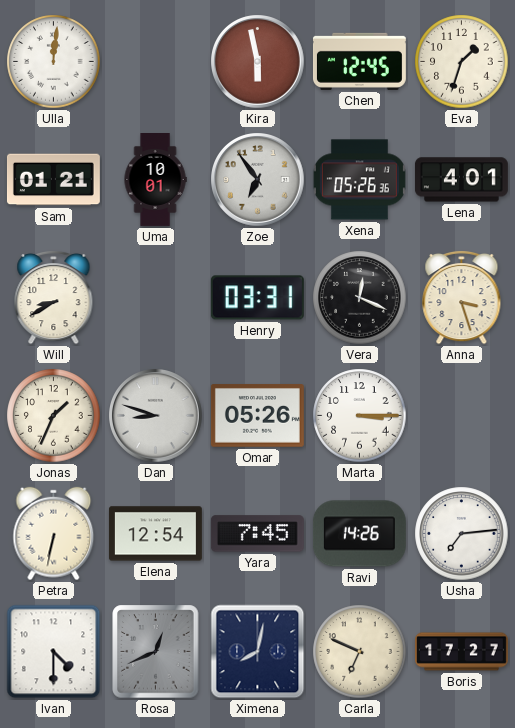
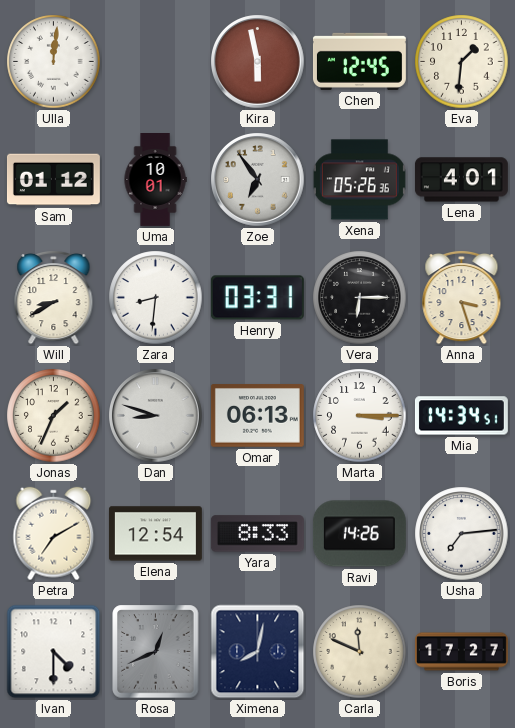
Eva: 1:33 -> 1:31 (462, 62)
Sam: 01:21 -> 01:12 (53, 180)
Zara: none -> 8:31 (156, 298)
Vera: 12:19 -> 6:15 (360, 298)
Omar: 05:26 -> 06:13 (257, 416)
Mia: none -> 14:34 (461, 416)
Petra: 6:32 -> 7:10 (54, 534)
Yara: 7:45 -> 8:33 (257, 534)
Carla: 6:49 -> 11:49 (360, 652)
